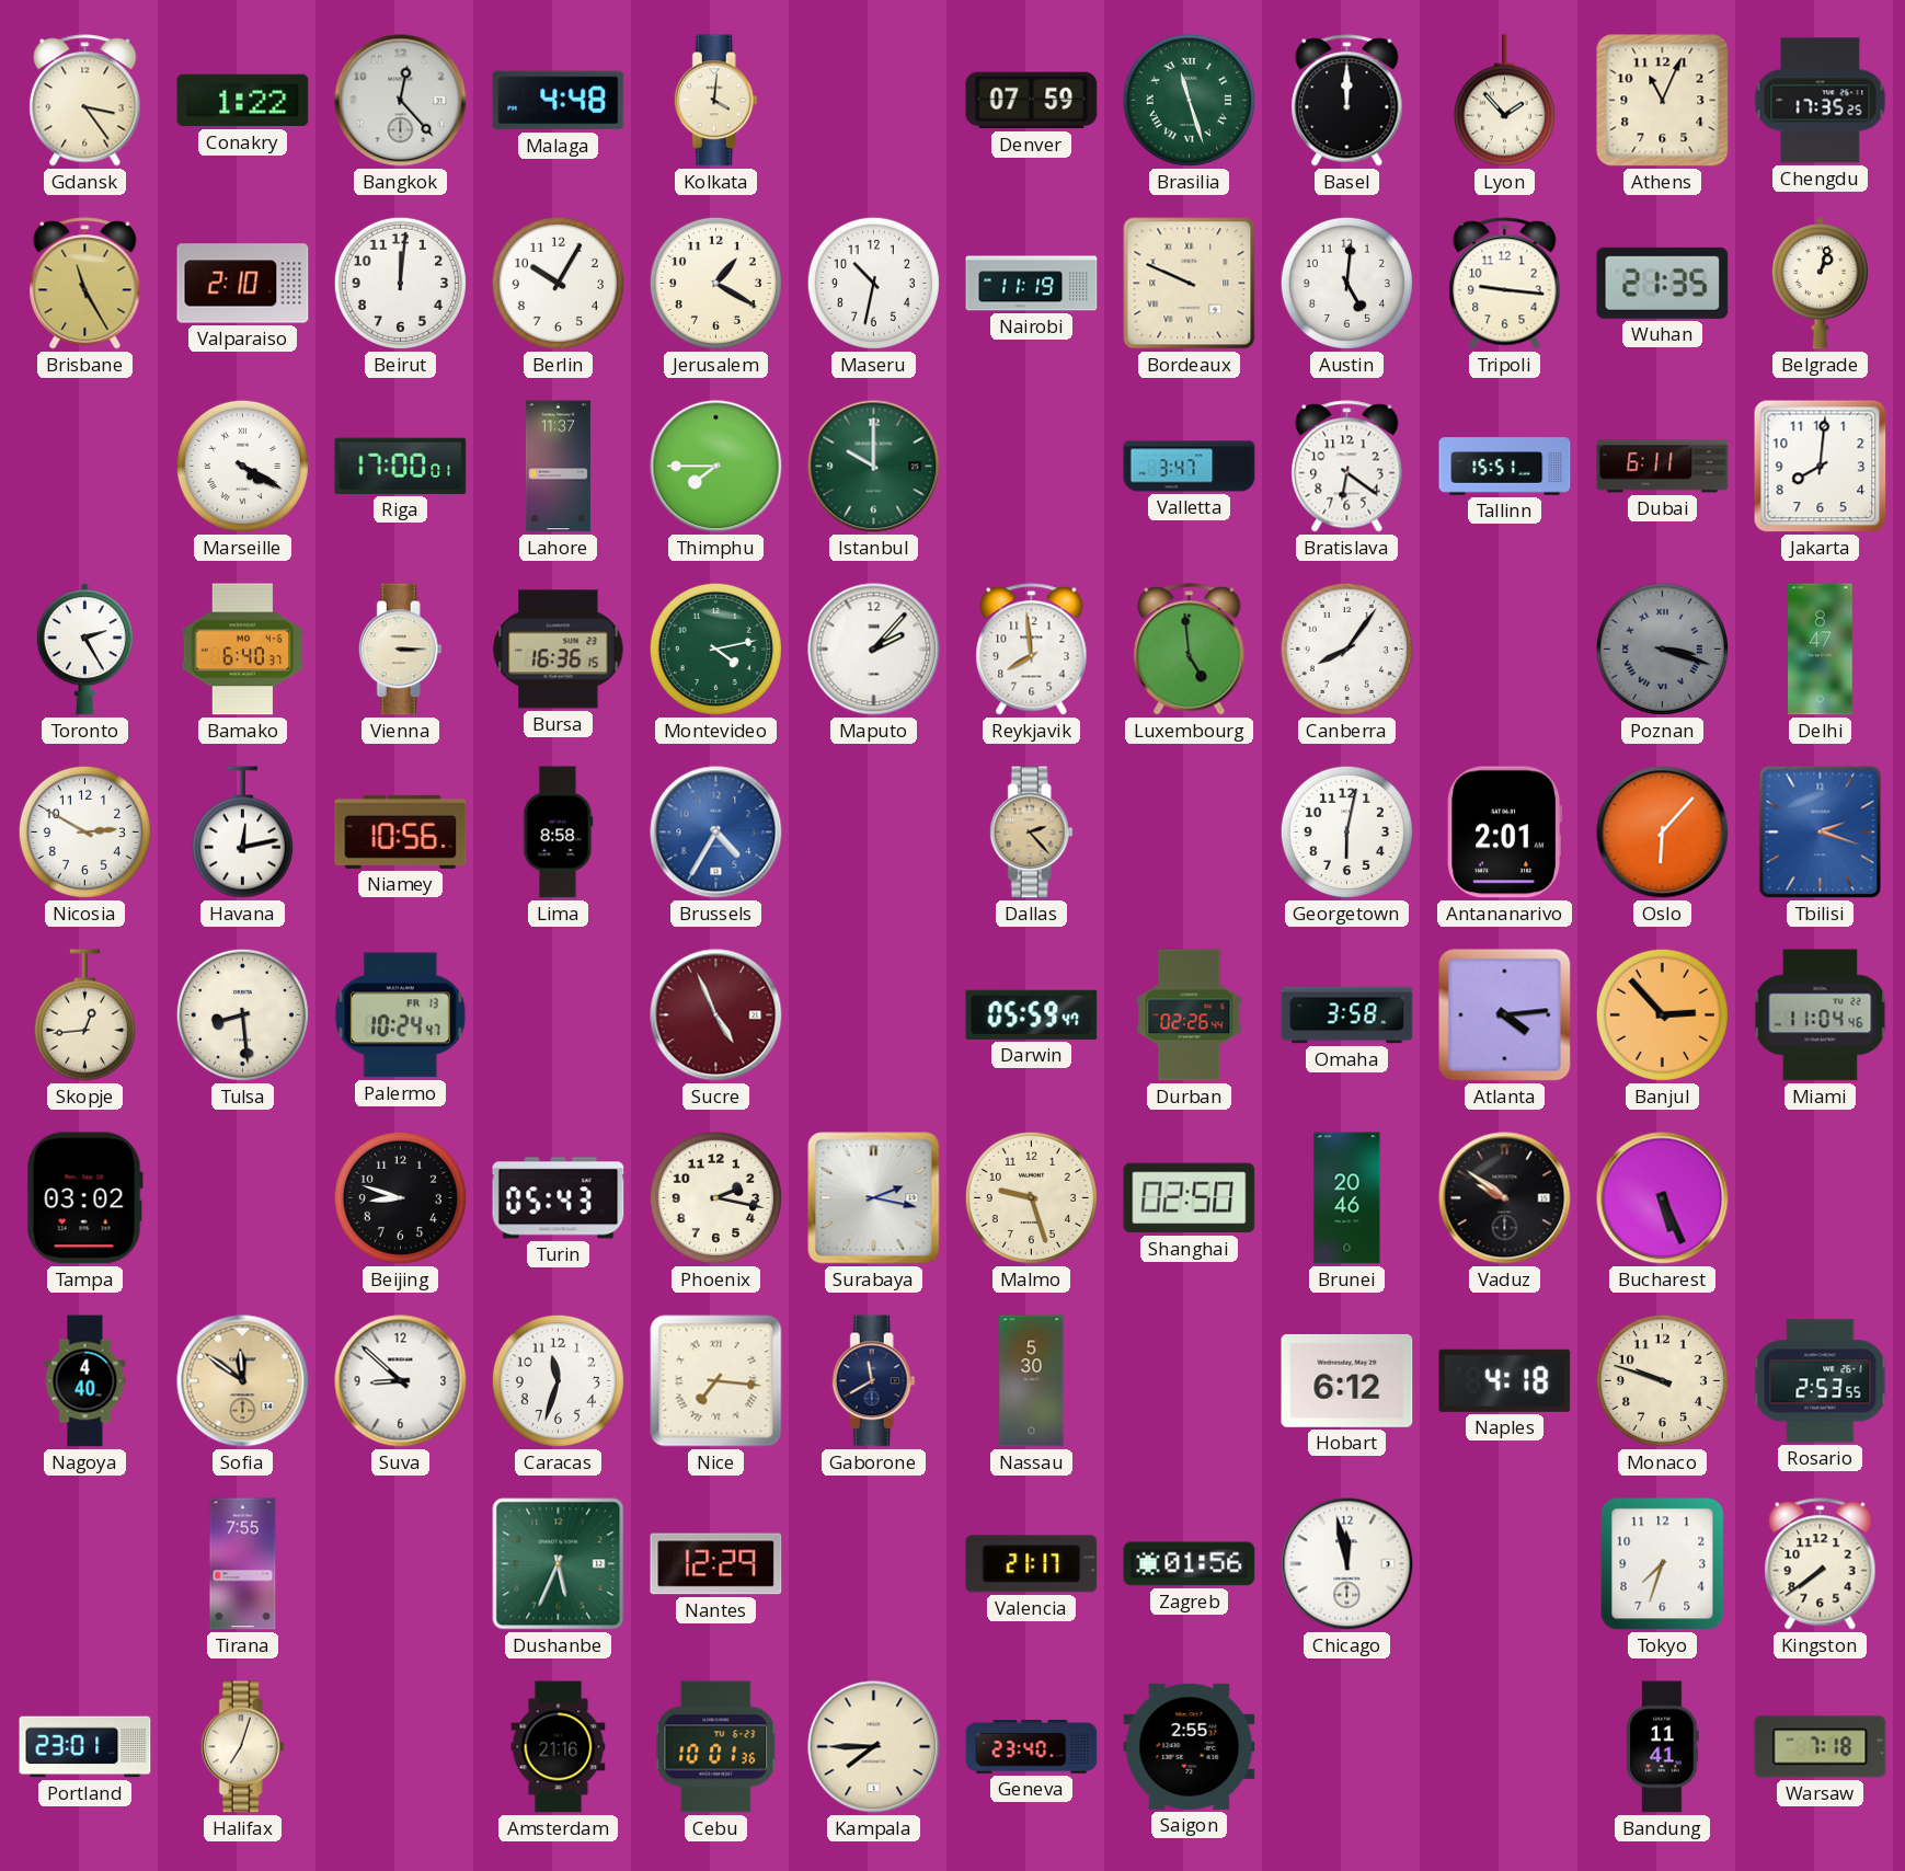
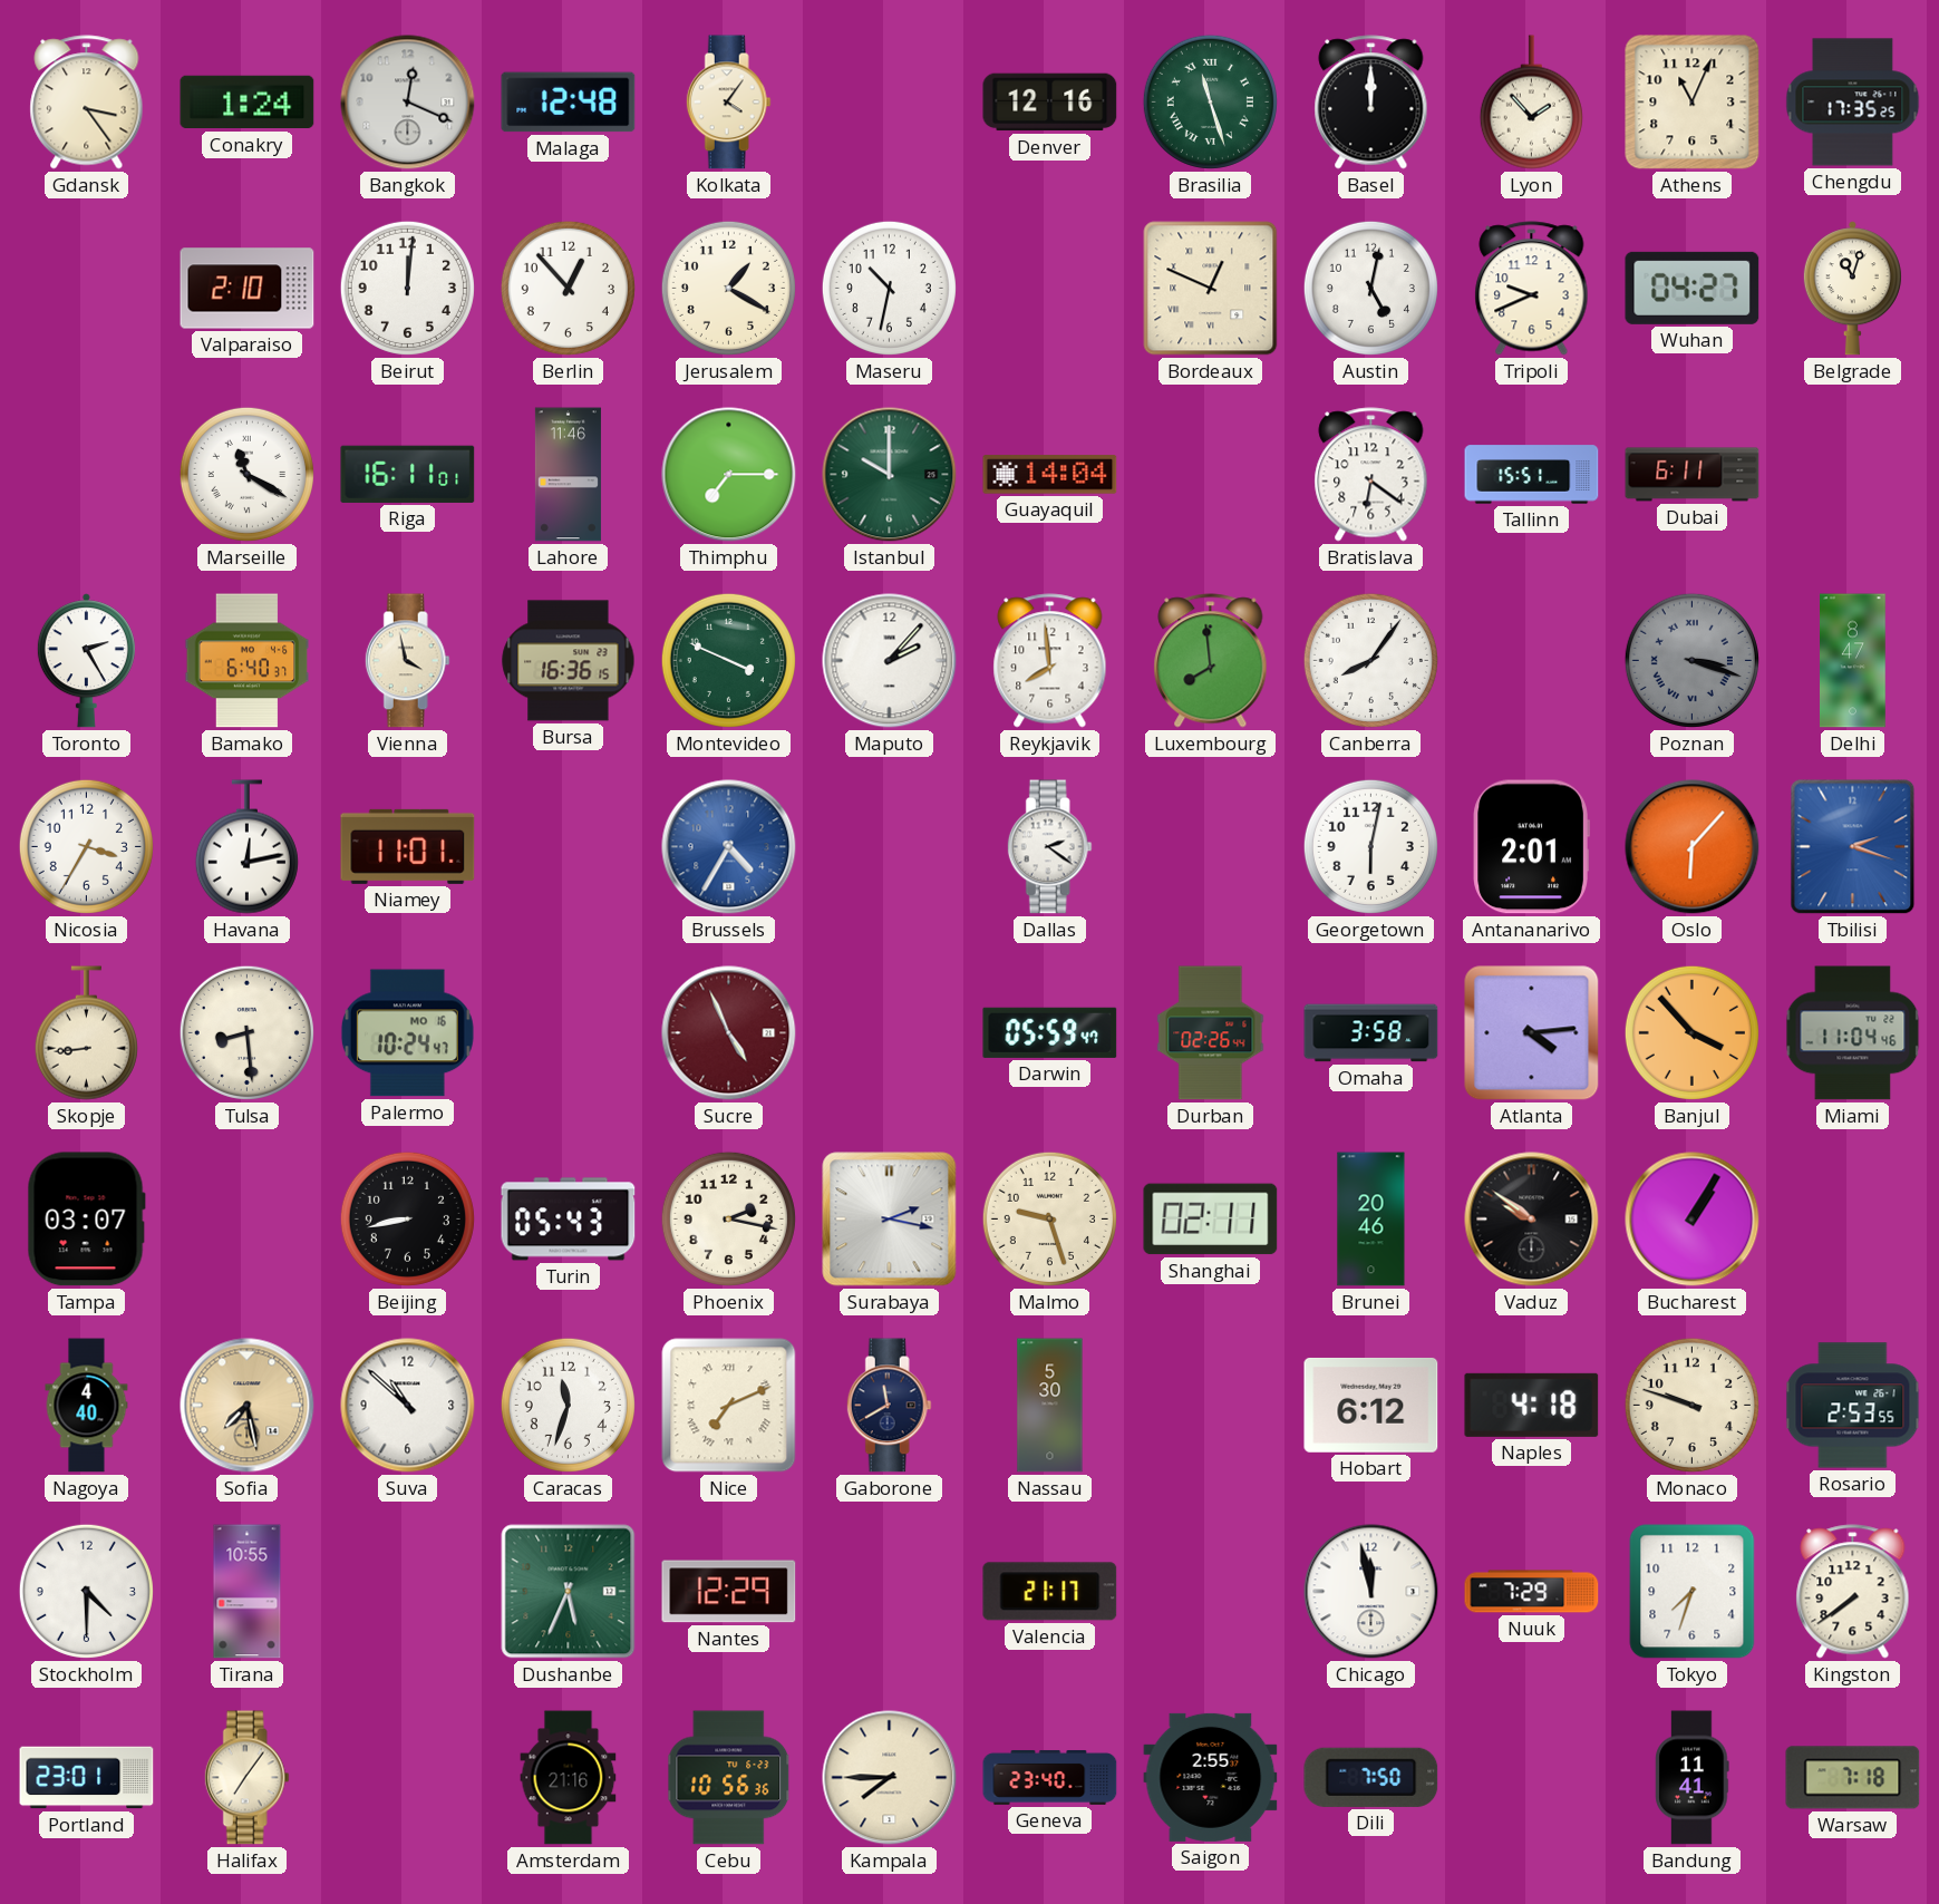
Conakry: 1:22 -> 1:24 (248, 103)
Bangkok: 12:23 -> 12:19 (408, 103)
Malaga: 4:48 -> 12:48 (569, 103)
Kolkata: 4:01 -> 4:06 (728, 103)
Denver: 07:59 -> 12:16 (1050, 103)
Brisbane: 11:25 -> none (85, 284)
Berlin: 10:05 -> 12:53 (568, 288)
Nairobi: 11:19 -> none (1032, 284)
Bordeaux: 9:49 -> 12:49 (1211, 289)
Austin: 5:01 -> 5:02 (1370, 288)
Tripoli: 9:16 -> 9:41 (1532, 289)
Wuhan: 21:35 -> 04:27 (1693, 288)
Belgrade: 1:03 -> 11:03 (1852, 289)
Marseille: 4:20 -> 11:20 (246, 474)
Riga: 17:00 -> 16:11 (408, 474)
Lahore: 11:37 -> 11:46 (568, 475)
Thimphu: 7:45 -> 7:15 (729, 475)
Guayaquil: none -> 14:04 (1050, 475)
Valletta: 3:47 -> none (1190, 467)
Jakarta: 8:01 -> none (1821, 467)
Vienna: 3:15 -> 3:58 (407, 661)
Montevideo: 4:13 -> 3:49 (728, 660)
Luxembourg: 4:59 -> 7:59 (1211, 661)
Nicosia: 2:50 -> 3:35 (86, 846)
Niamey: 10:56 -> 11:01 (408, 846)
Lima: 8:58 -> none (559, 833)
Dallas: 2:23 -> 2:21 (1049, 847)
Dallas dial: champagne -> white (1049, 847)
Skopje: 12:44 -> 8:44 (86, 1033)
Palermo date: FR 13 -> MO 16 (407, 1033)
Banjul: 2:53 -> 3:53 (1691, 1032)
Tampa: 03:02 -> 03:07 (86, 1220)
Beijing: 8:48 -> 8:43 (407, 1218)
Shanghai: 02:50 -> 02:11 (1211, 1220)
Bucharest: 5:26 -> 1:05 (1693, 1220)
Sofia: 11:51 -> 7:28 (248, 1406)
Suva: 8:52 -> 10:52 (408, 1406)
Nice: 7:16 -> 7:11 (729, 1406)
Stockholm: none -> 4:30 (86, 1591)
Tirana: 7:55 -> 10:55 (248, 1592)
Zagreb: 01:56 -> none (1190, 1564)
Nuuk: none -> 7:29 (1532, 1592)
Halifax: 7:03 -> 7:06 (246, 1778)
Cebu: 10:01 -> 10:56 (729, 1778)
Dili: none -> 7:50 (1371, 1777)
